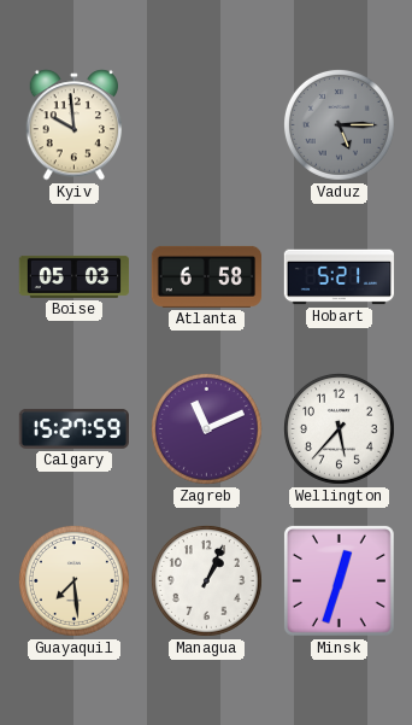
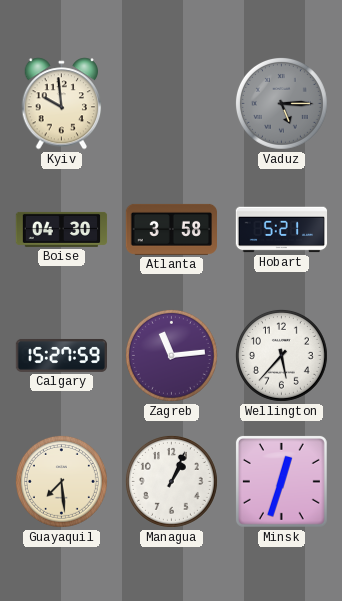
Boise: 05:03 -> 04:30 (62, 229)
Atlanta: 6:58 -> 3:58 (171, 229)
Zagreb: 11:11 -> 11:14 (171, 355)
